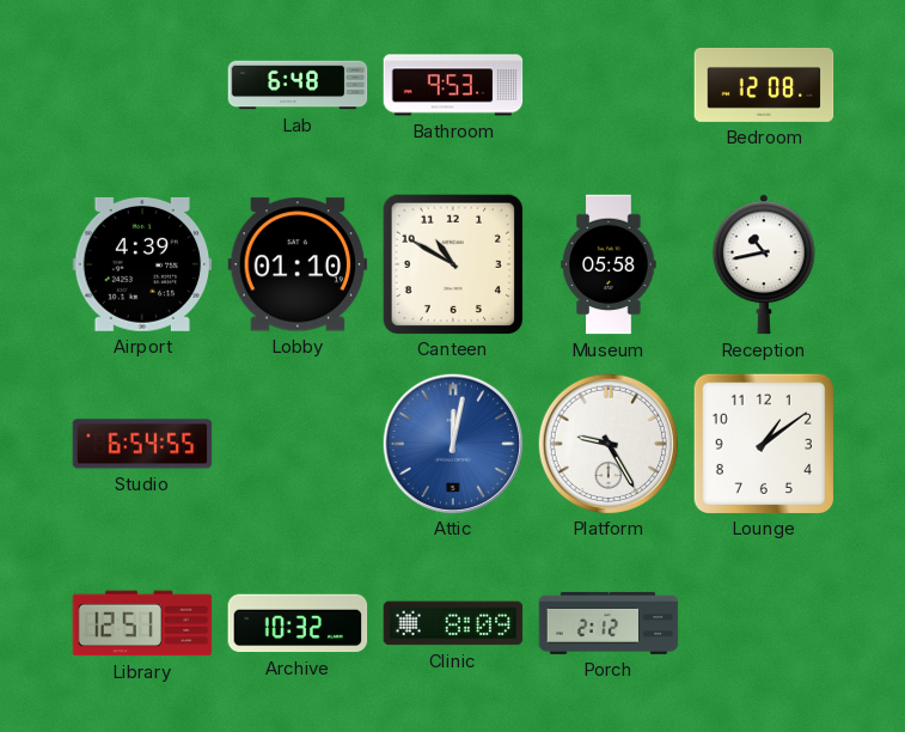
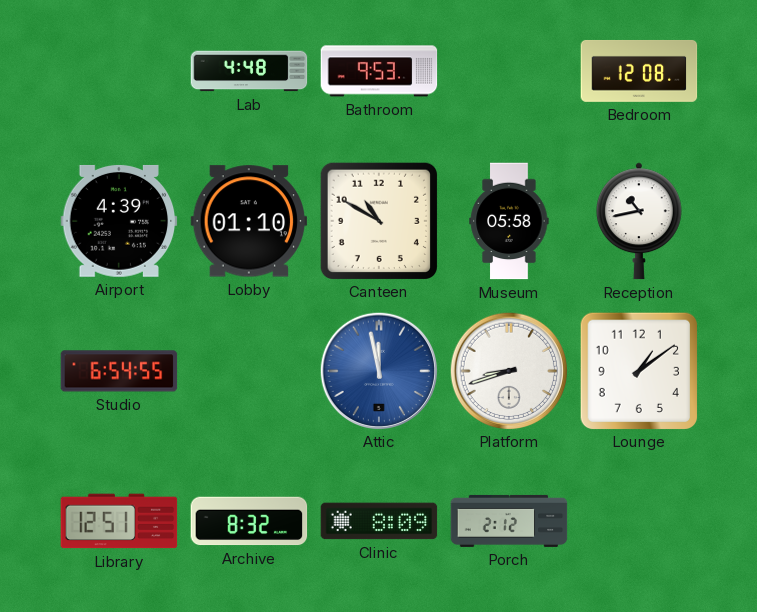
Lab: 6:48 -> 4:48 (249, 71)
Attic: 12:02 -> 11:58 (378, 370)
Platform: 9:25 -> 8:42 (508, 370)
Archive: 10:32 -> 8:32 (249, 521)
